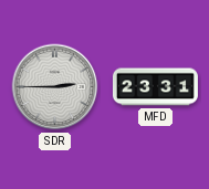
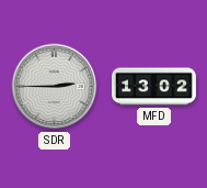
MFD: 23:31 -> 13:02 (153, 87)
